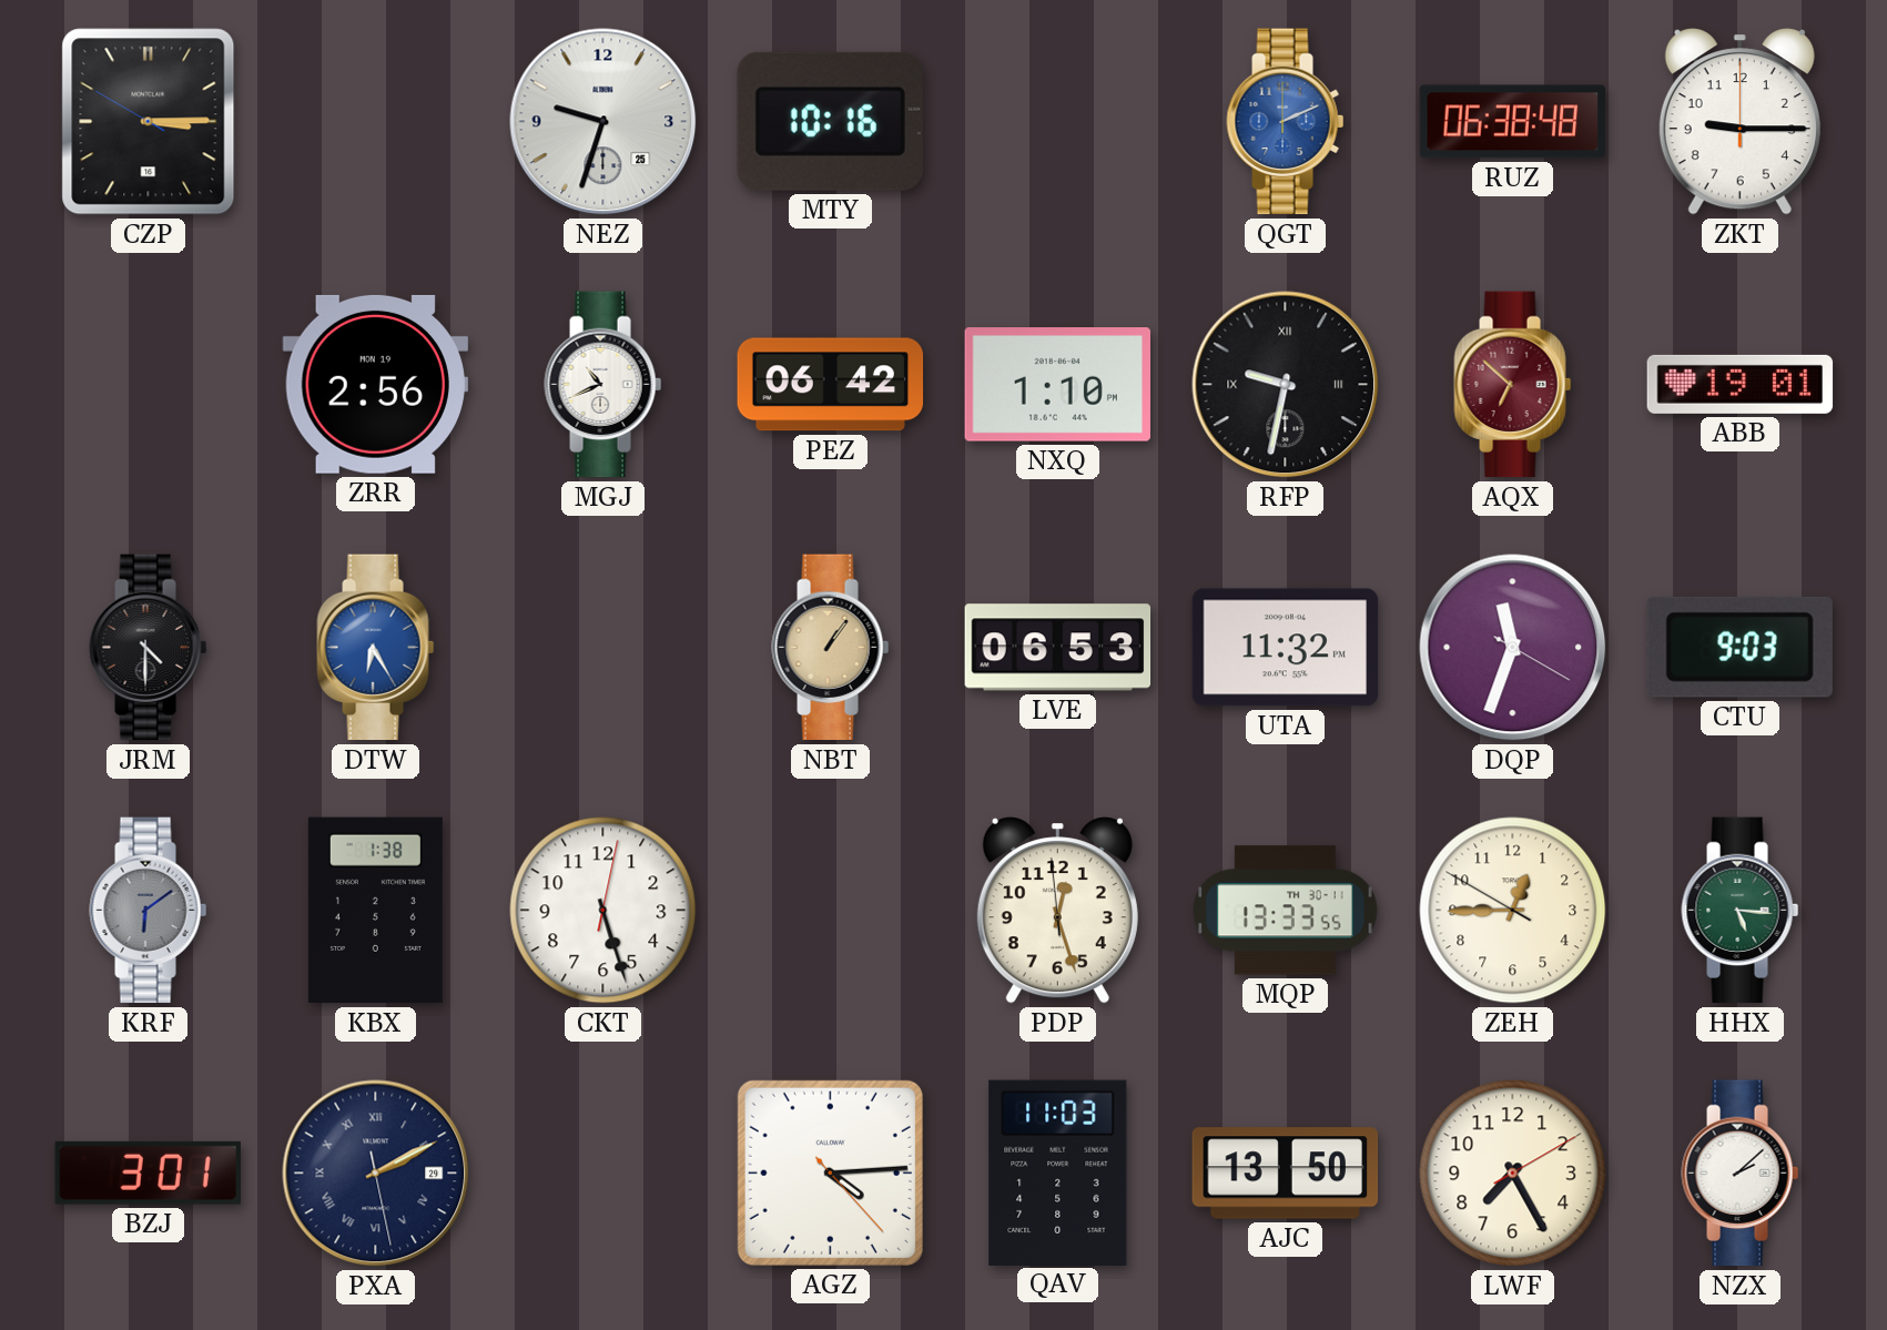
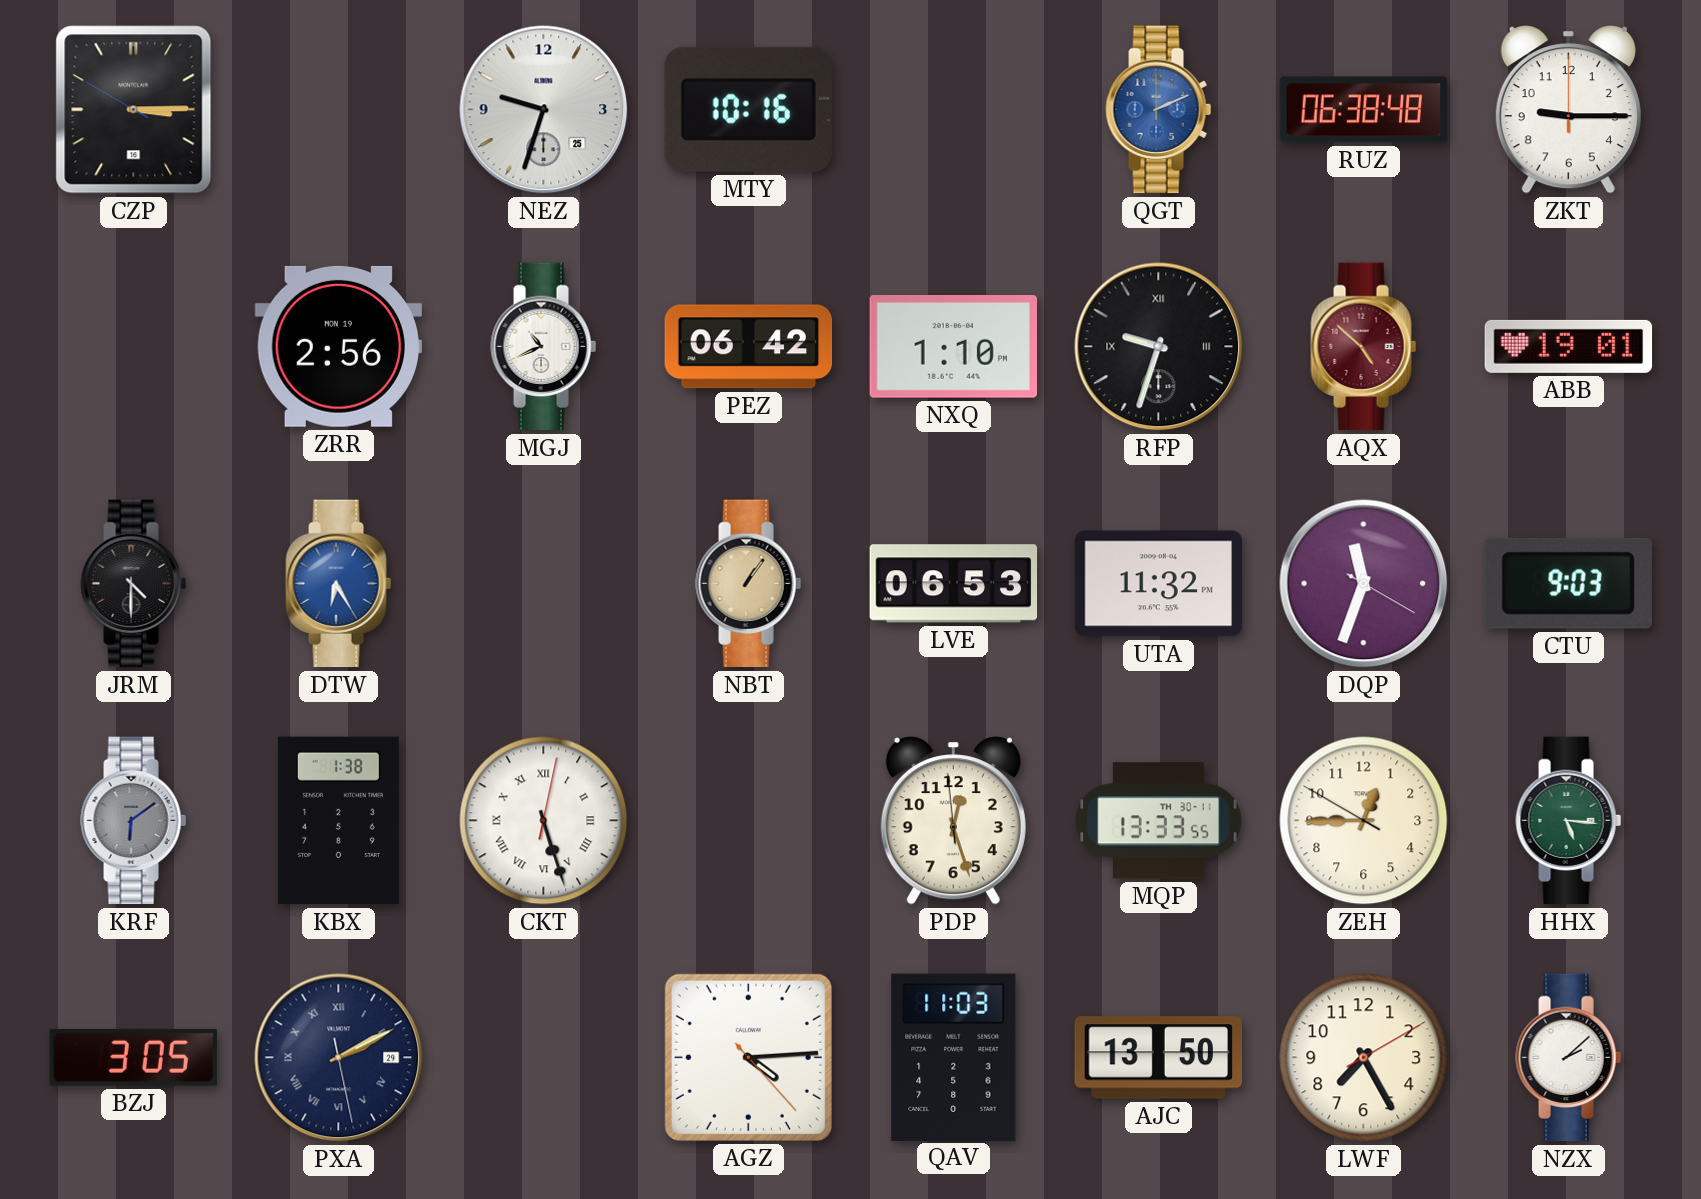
RFP: 9:32 -> 9:33 (1159, 347)
AQX: 6:52 -> 4:52 (1364, 347)
CKT numerals: Arabic -> Roman (544, 821)
BZJ: 3:01 -> 3:05 (133, 1057)
